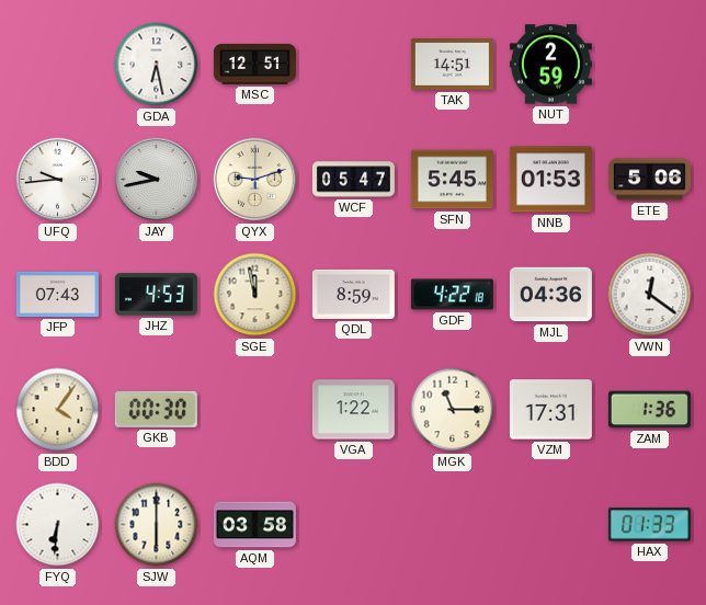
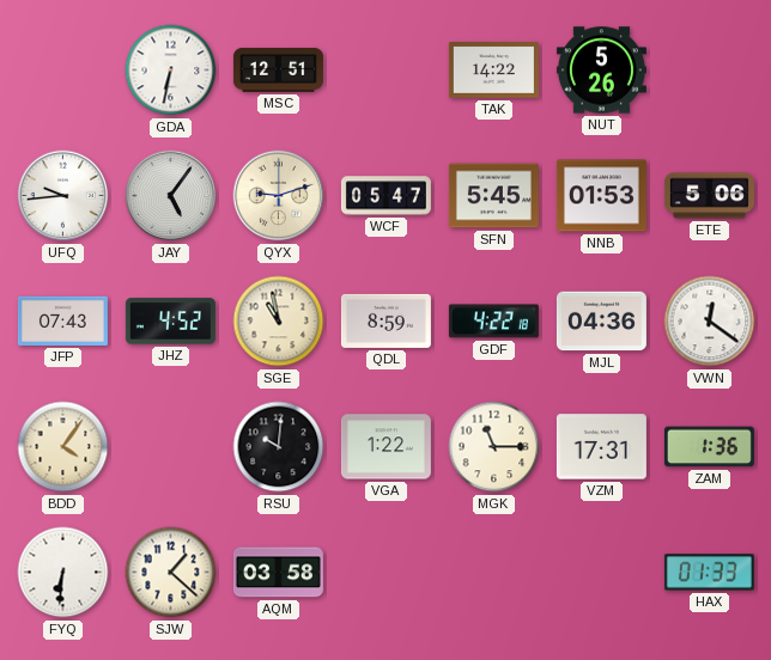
GDA: 6:28 -> 6:32 (171, 71)
TAK: 14:51 -> 14:22 (493, 71)
NUT: 2:59 -> 5:26 (601, 71)
JAY: 9:43 -> 5:06 (171, 196)
JHZ: 4:53 -> 4:52 (170, 322)
SGE: 11:58 -> 10:58 (279, 322)
GKB: 00:30 -> none (156, 409)
RSU: none -> 10:01 (279, 447)
SJW: 6:00 -> 1:22 (171, 573)
